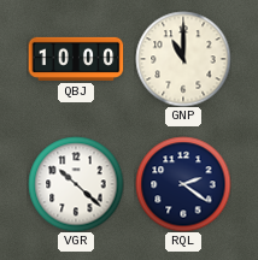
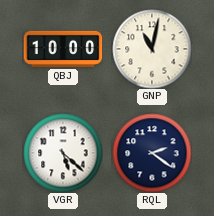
GNP: 11:00 -> 11:02 (152, 49)
VGR: 10:22 -> 5:22 (63, 153)
